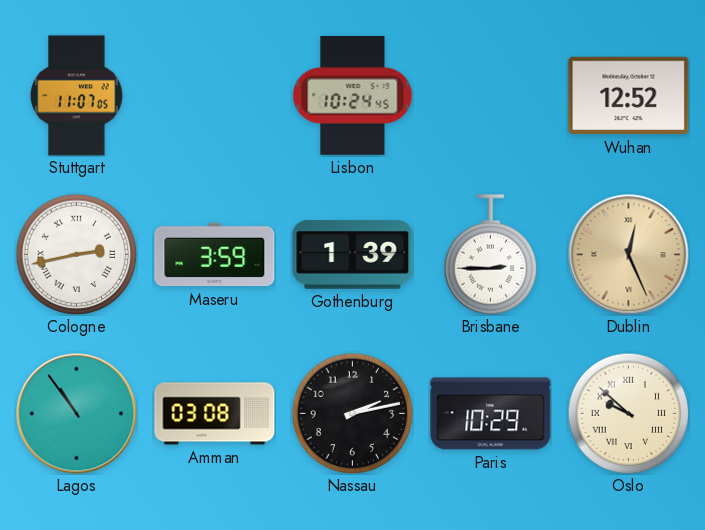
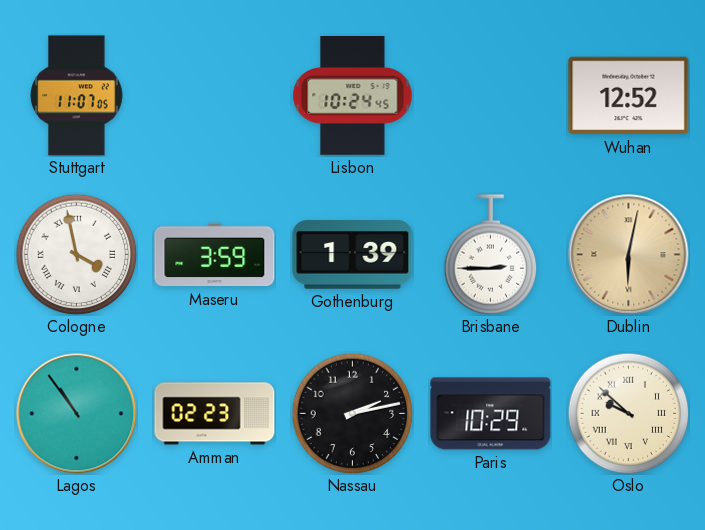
Cologne: 2:43 -> 3:58 (76, 254)
Dublin: 12:26 -> 6:02 (629, 255)
Amman: 03:08 -> 02:23 (215, 414)
